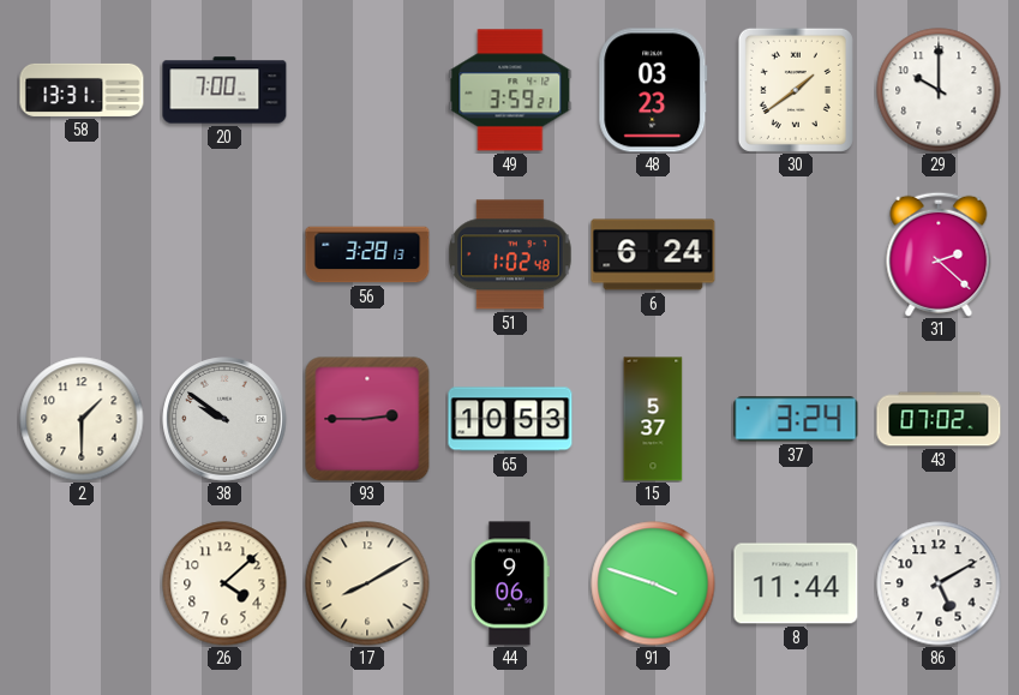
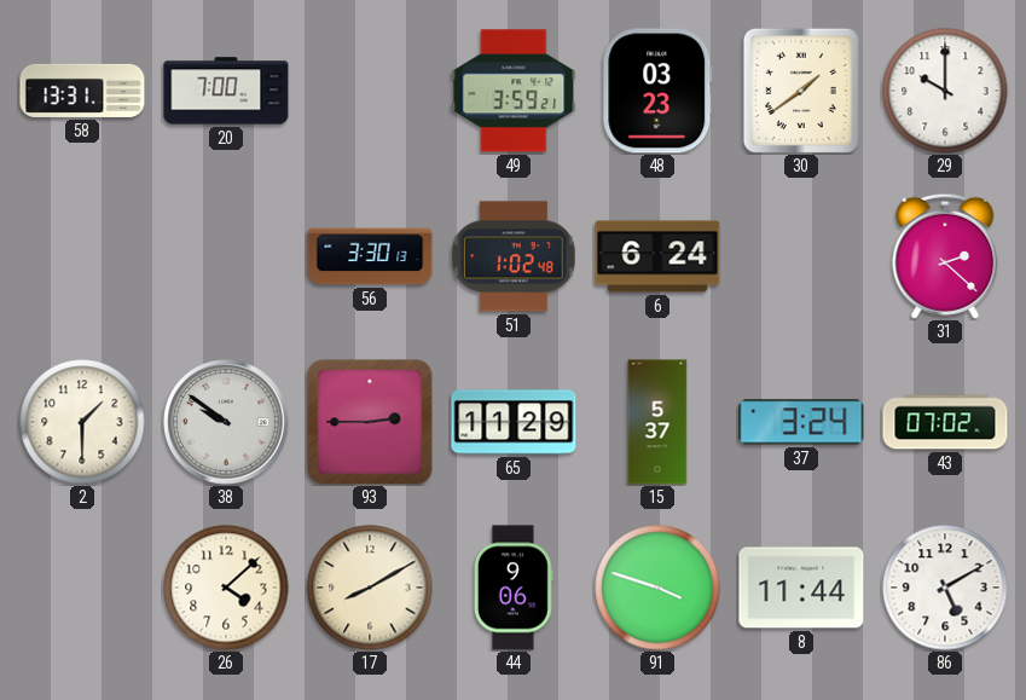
56: 3:28 -> 3:30 (370, 256)
65: 10:53 -> 11:29 (514, 422)
